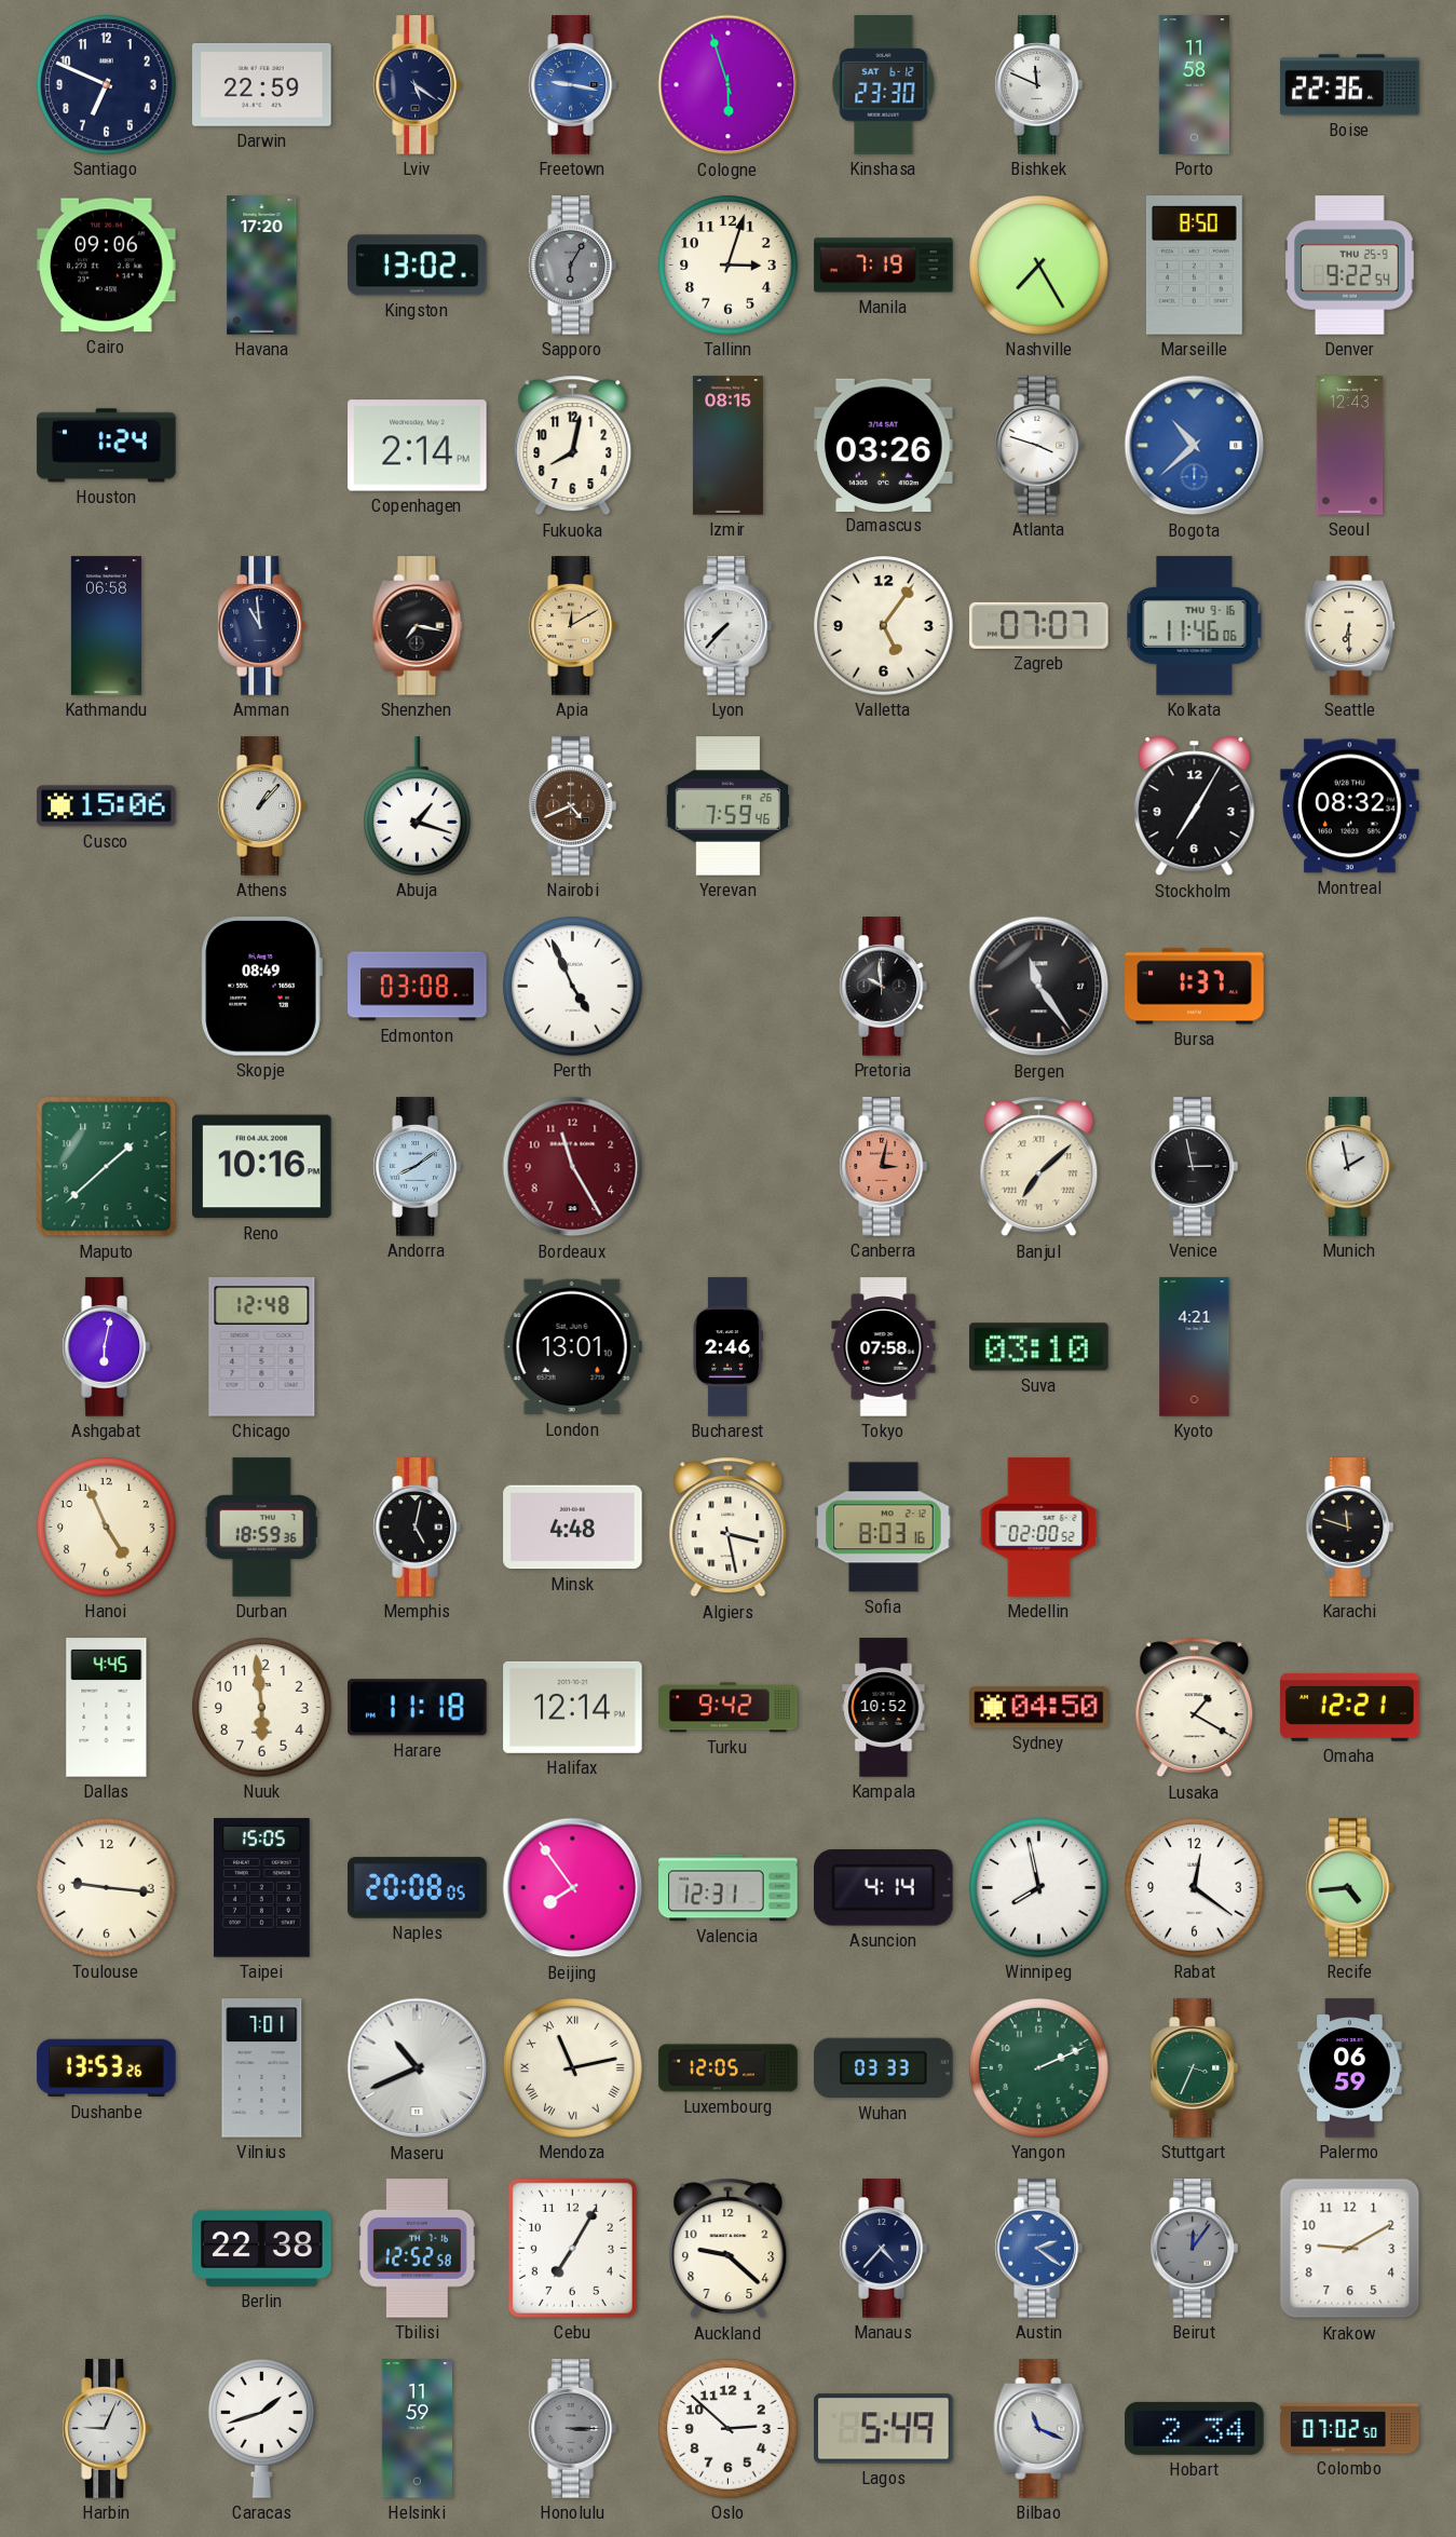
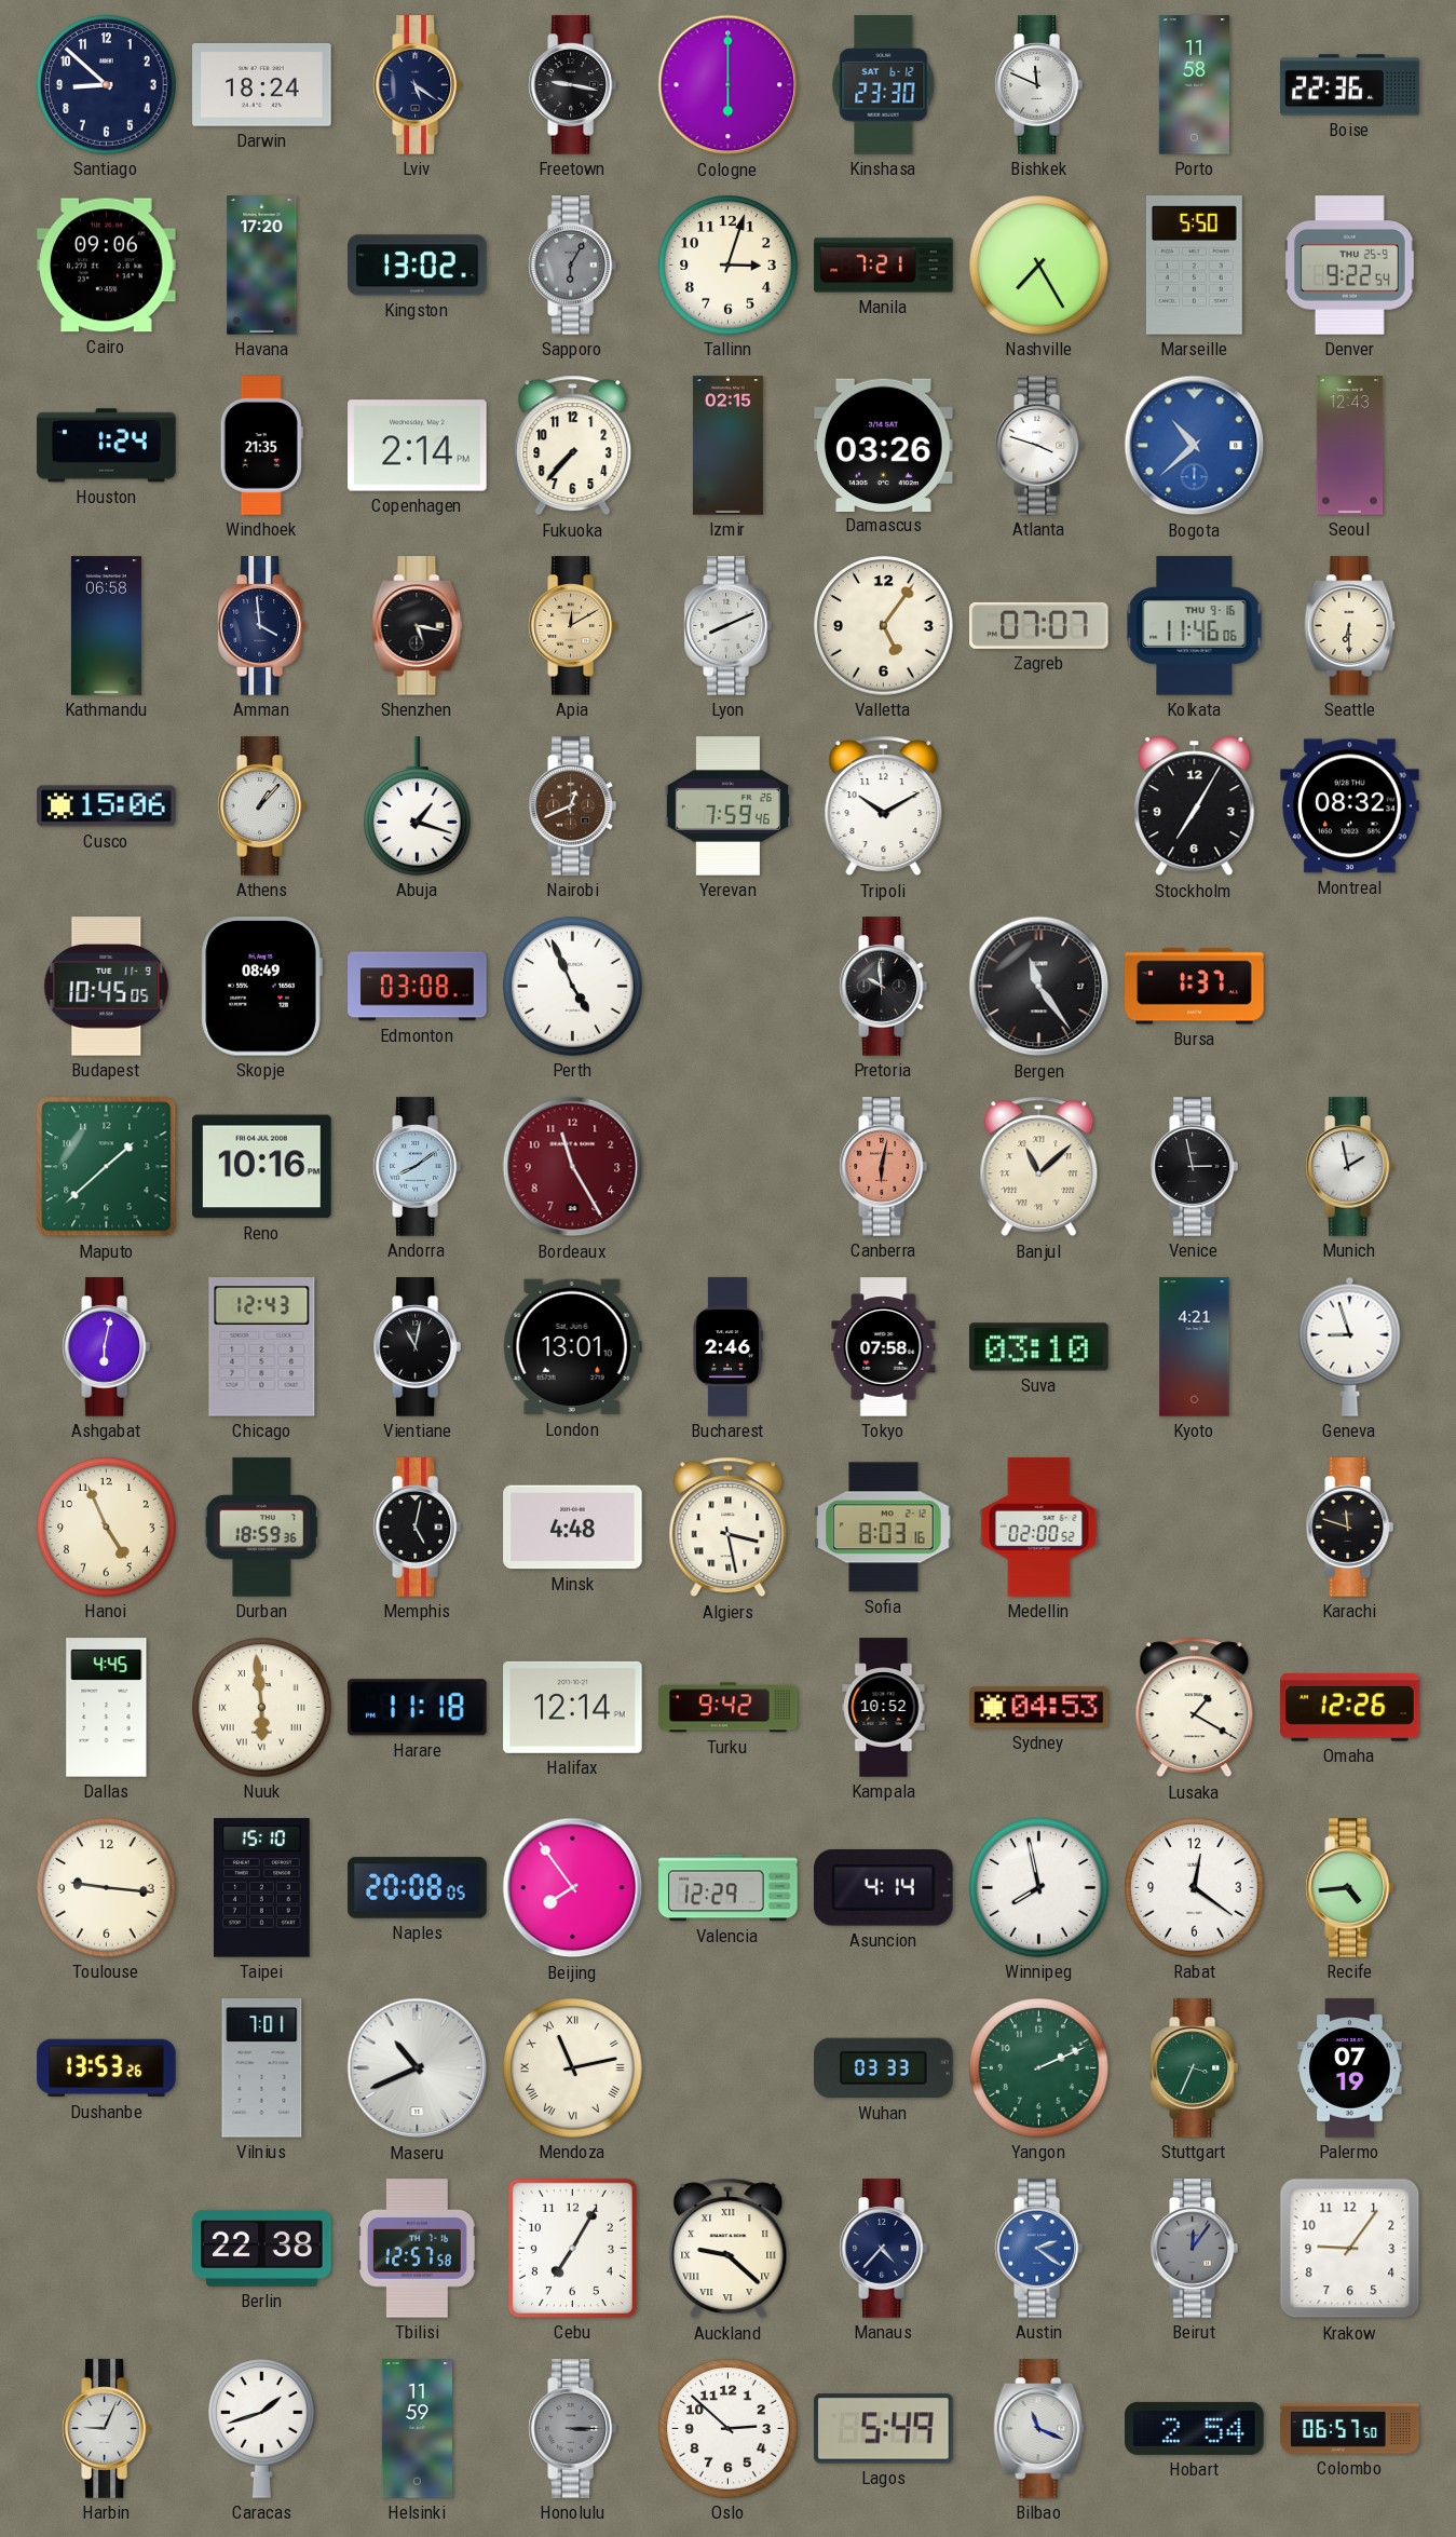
Santiago: 6:49 -> 8:52 (107, 85)
Darwin: 22:59 -> 18:24 (262, 84)
Freetown dial: blue -> black (572, 85)
Cologne: 5:57 -> 6:00 (729, 85)
Manila: 7:19 -> 7:21 (884, 266)
Marseille: 8:50 -> 5:50 (1195, 266)
Windhoek: none -> 21:35 (261, 446)
Fukuoka: 8:02 -> 7:37 (573, 446)
Izmir: 08:15 -> 02:15 (727, 446)
Amman: 10:59 -> 3:59 (261, 626)
Shenzhen: 7:17 -> 5:17 (418, 626)
Lyon: 7:37 -> 8:11 (727, 626)
Nairobi: 4:41 -> 12:41 (572, 806)
Tripoli: none -> 10:10 (884, 806)
Budapest: none -> 10:45 (107, 987)
Canberra: 3:02 -> 6:02 (883, 1167)
Banjul: 7:08 -> 11:08 (1039, 1167)
Chicago: 12:48 -> 12:43 (262, 1347)
Vientiane: none -> 11:02 (417, 1347)
Geneva: none -> 8:57 (1350, 1346)
Nuuk numerals: Arabic -> Roman (262, 1708)
Sydney: 04:50 -> 04:53 (1039, 1708)
Omaha: 12:21 -> 12:26 (1350, 1707)
Taipei: 15:05 -> 15:10 (262, 1888)
Valencia: 12:31 -> 12:29 (729, 1888)
Luxembourg: 12:05 -> none (729, 2068)
Palermo: 06:59 -> 07:19 (1350, 2068)
Tbilisi: 12:52 -> 12:57 (417, 2249)
Auckland numerals: Arabic -> Roman (729, 2249)
Krakow: 9:10 -> 9:06 (1350, 2249)
Hobart: 2:34 -> 2:54 (1195, 2428)
Colombo: 07:02 -> 06:57 (1350, 2429)
